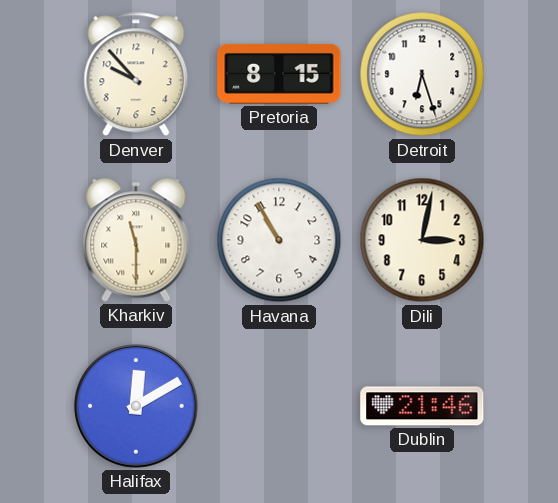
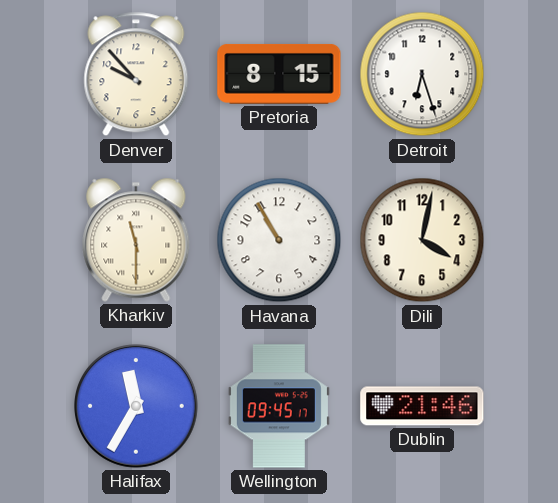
Dili: 3:02 -> 4:02 (422, 240)
Halifax: 12:10 -> 11:35 (137, 407)
Wellington: none -> 09:45 (279, 406)
